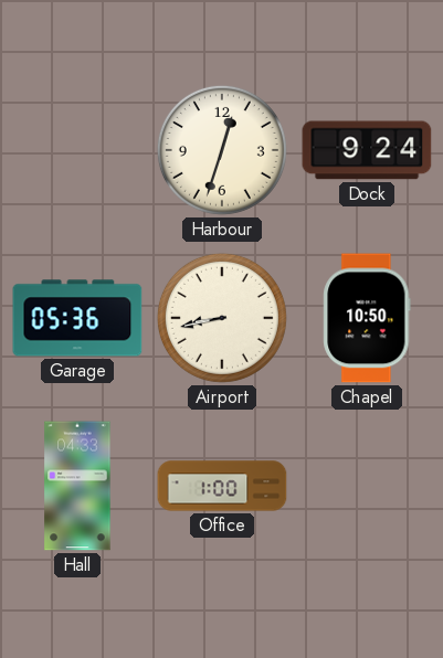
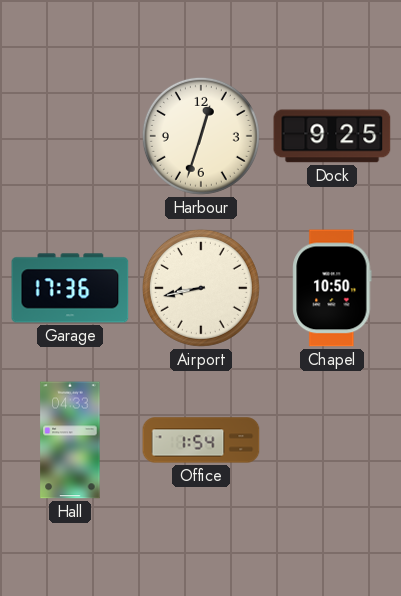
Dock: 9:24 -> 9:25 (332, 136)
Garage: 05:36 -> 17:36 (70, 288)
Office: 1:00 -> 1:54 (201, 440)
